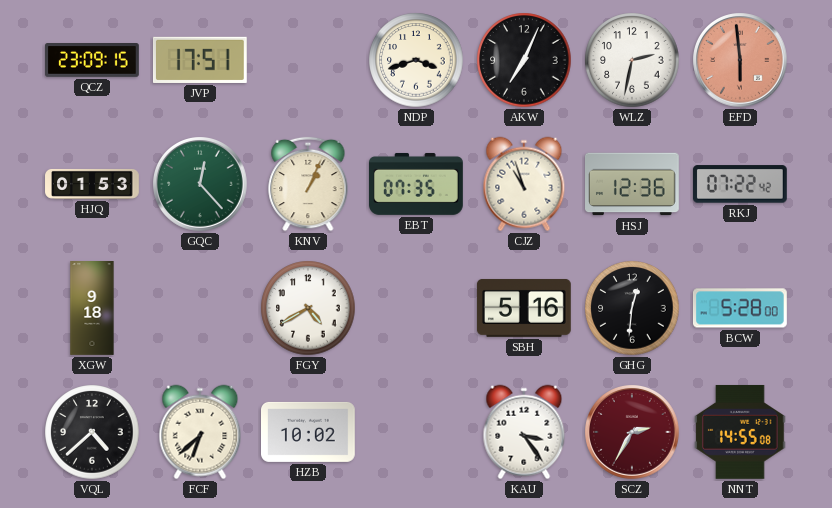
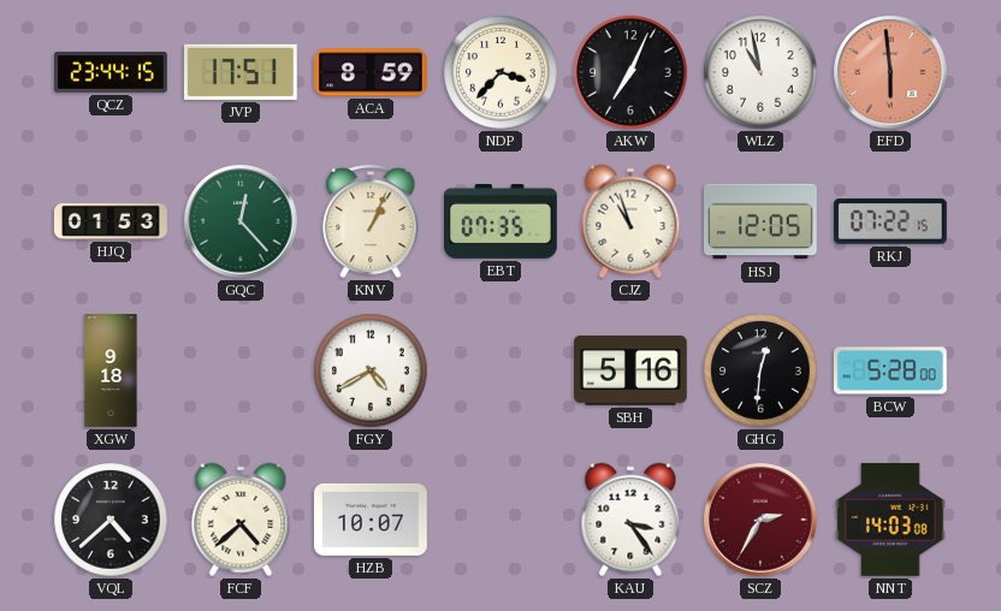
QCZ: 23:09 -> 23:44 (112, 73)
ACA: none -> 8:59 (372, 72)
NDP: 3:42 -> 3:37 (500, 72)
WLZ: 2:32 -> 10:58 (760, 72)
HSJ: 12:36 -> 12:05 (762, 221)
RKJ: 07:22:42 -> 07:22:15 (890, 221)
FCF: 6:38 -> 4:38 (241, 520)
HZB: 10:02 -> 10:07 (372, 520)
NNT: 14:55 -> 14:03 (890, 520)
